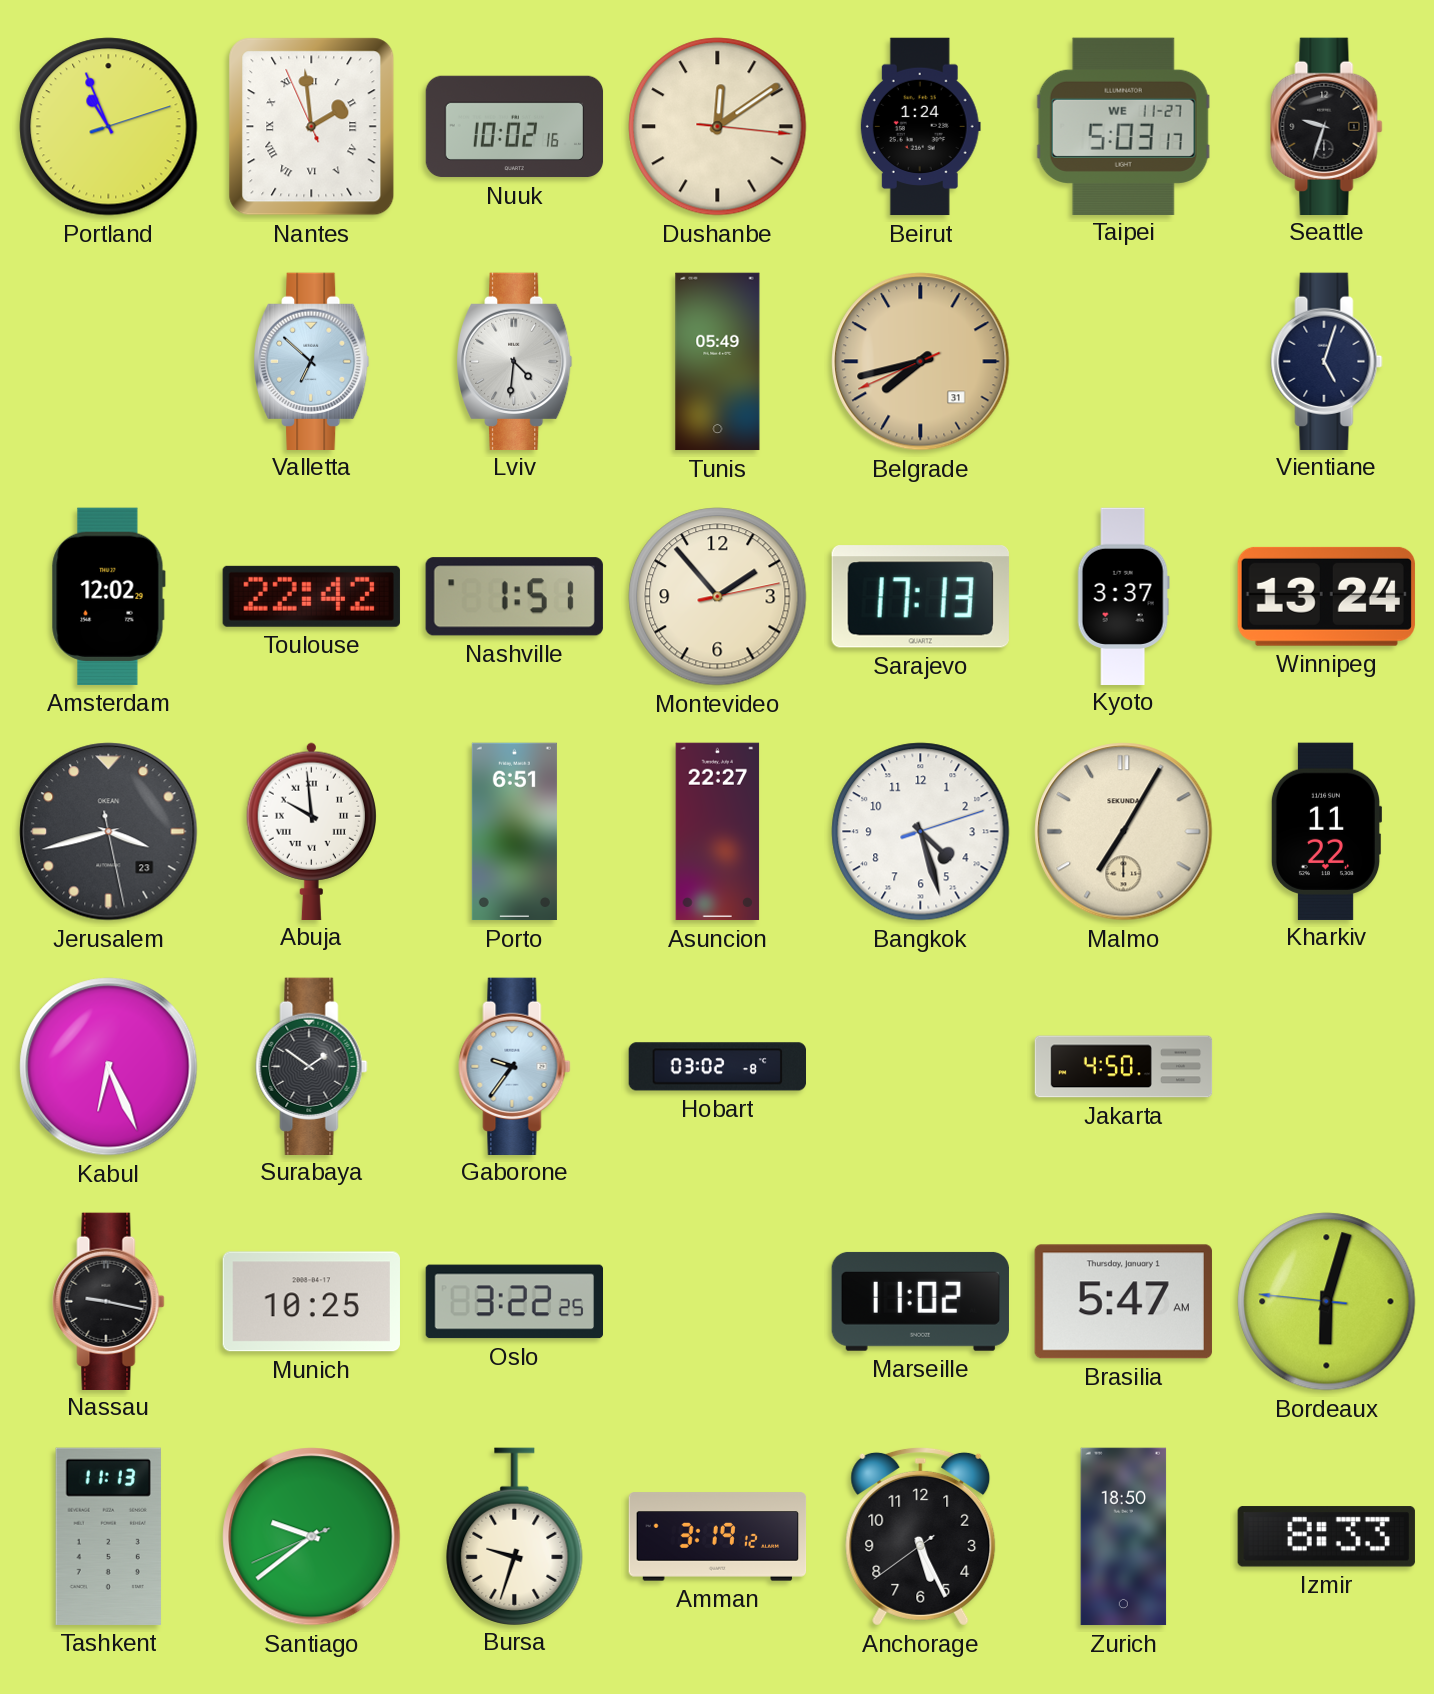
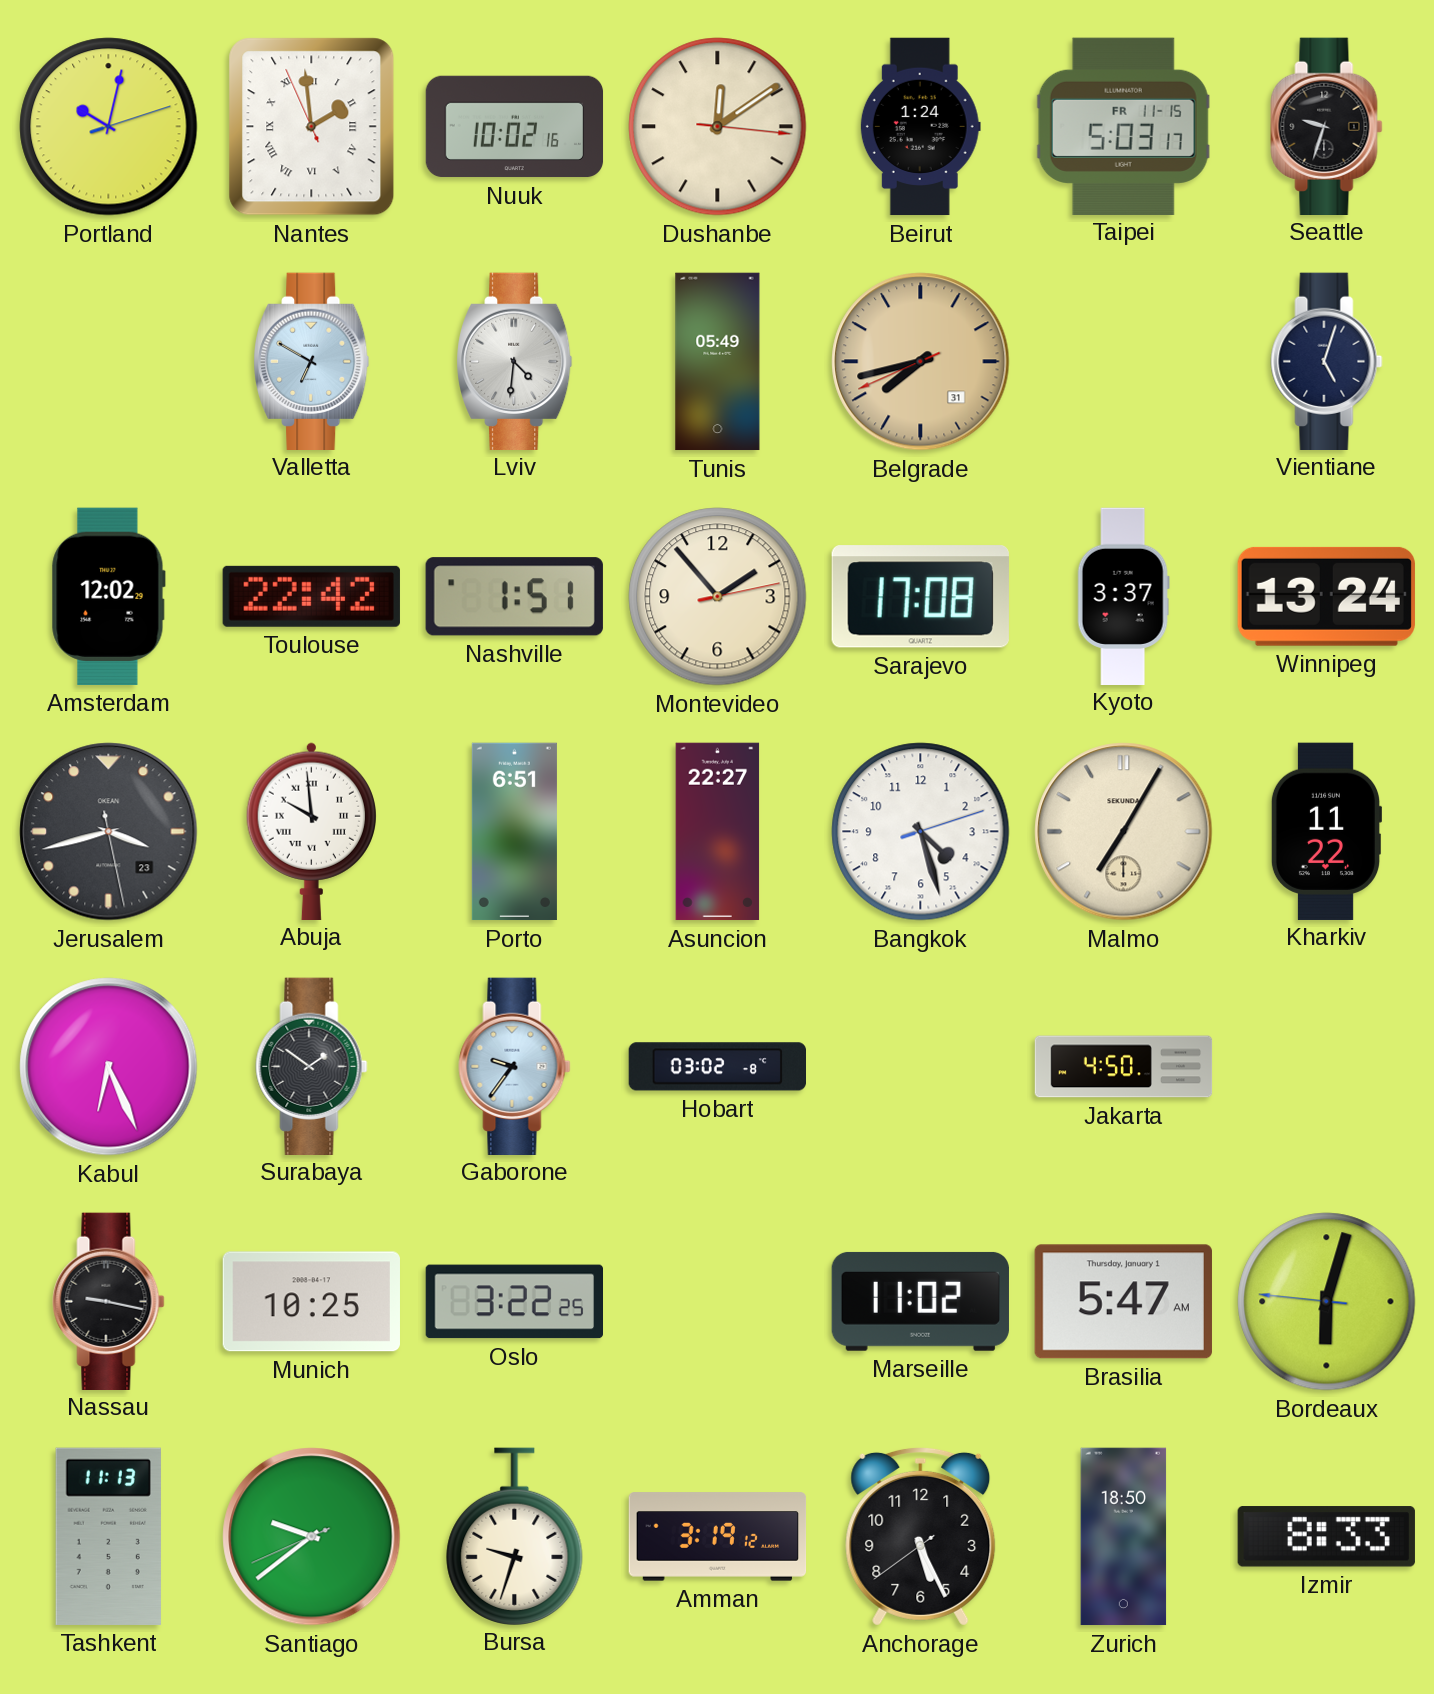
Portland: 10:56 -> 10:02 (109, 127)
Taipei date: WE 11-27 -> FR 11-15 (1123, 126)
Valletta: 6:52 -> 6:50 (312, 361)
Sarajevo: 17:13 -> 17:08 (920, 597)
